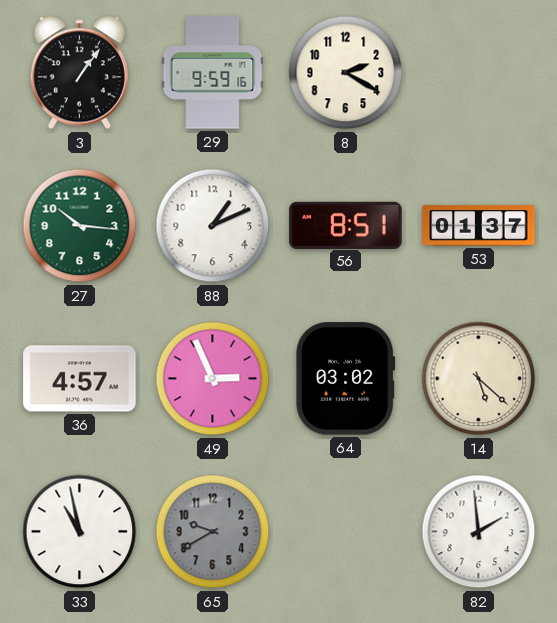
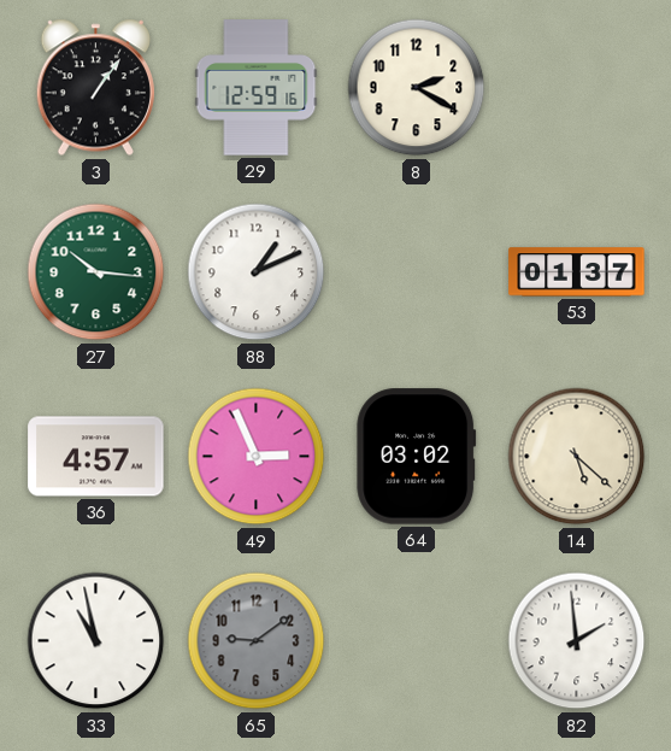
29: 9:59 -> 12:59 (257, 88)
56: 8:51 -> none (346, 225)
65: 9:40 -> 9:09 (257, 641)
